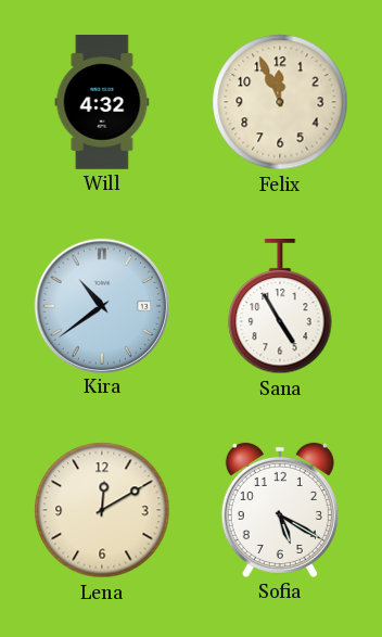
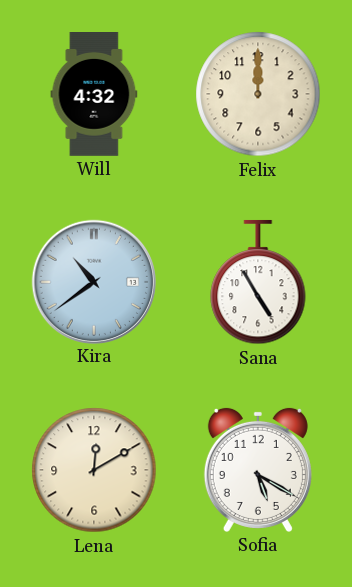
Felix: 11:56 -> 12:00 (258, 94)
